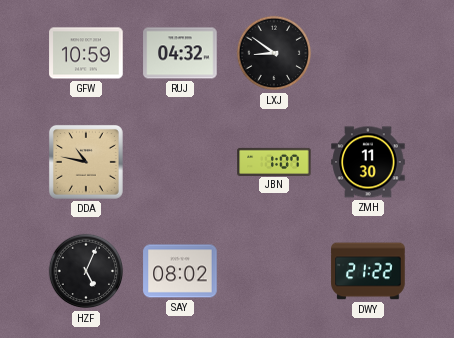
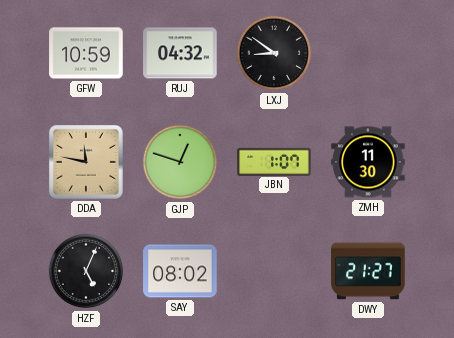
DDA: 10:47 -> 11:47 (86, 162)
GJP: none -> 12:48 (180, 162)
DWY: 21:22 -> 21:27 (368, 271)
